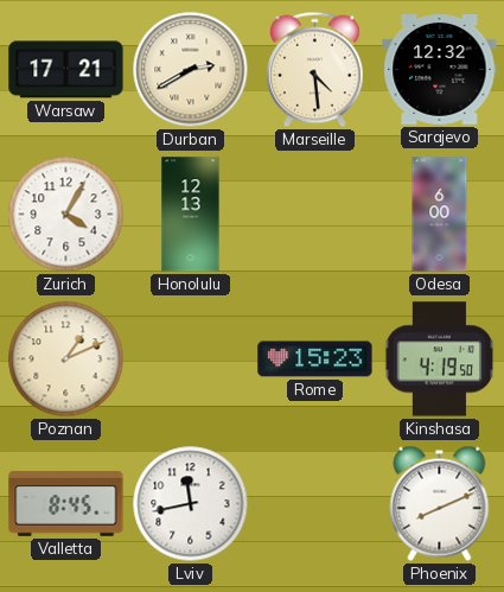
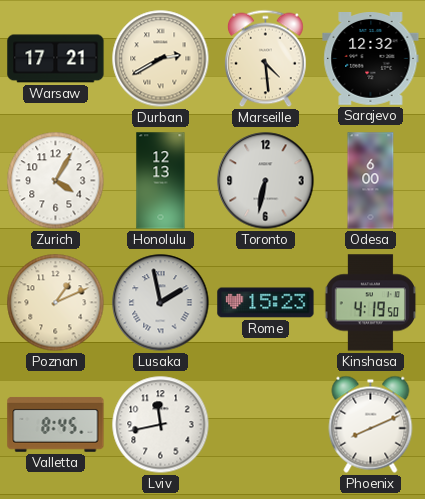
Toronto: none -> 6:32 (266, 181)
Lusaka: none -> 1:58 (161, 303)
